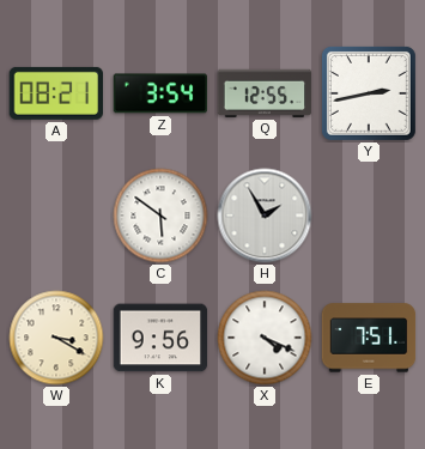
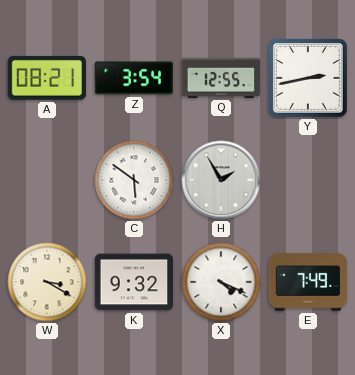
K: 9:56 -> 9:32 (134, 282)
E: 7:51 -> 7:49 (308, 282)
